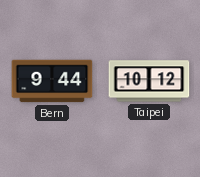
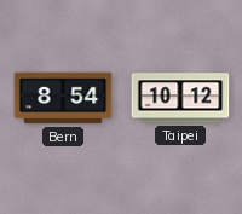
Bern: 9:44 -> 8:54 (63, 98)
